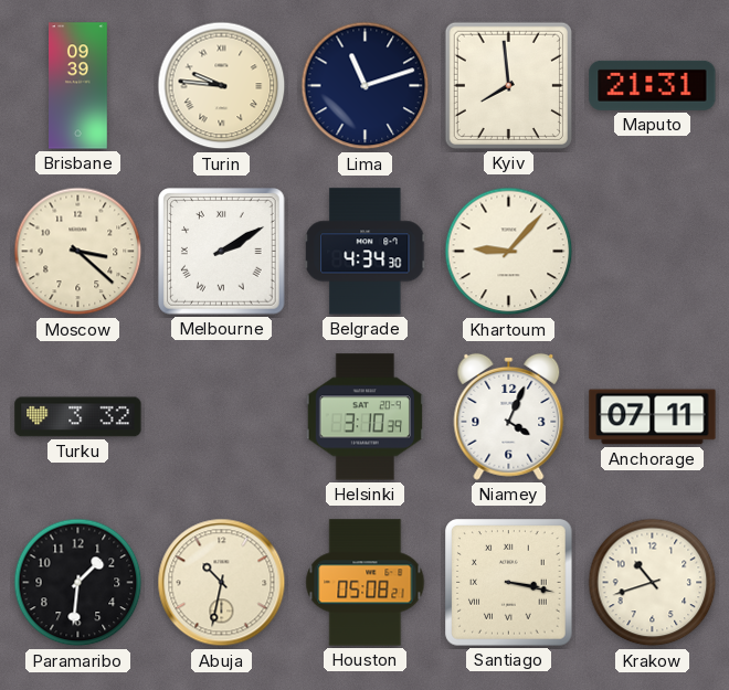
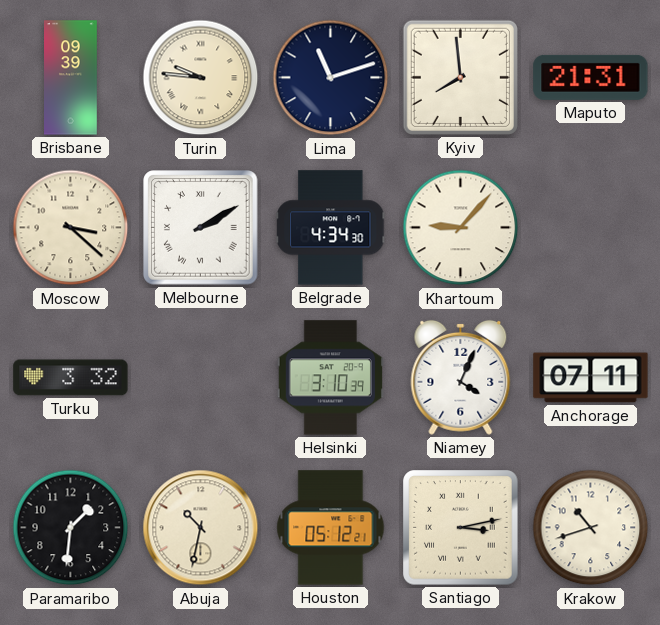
Houston: 05:08 -> 05:12 (331, 528)
Santiago: 3:17 -> 3:13 (461, 528)
